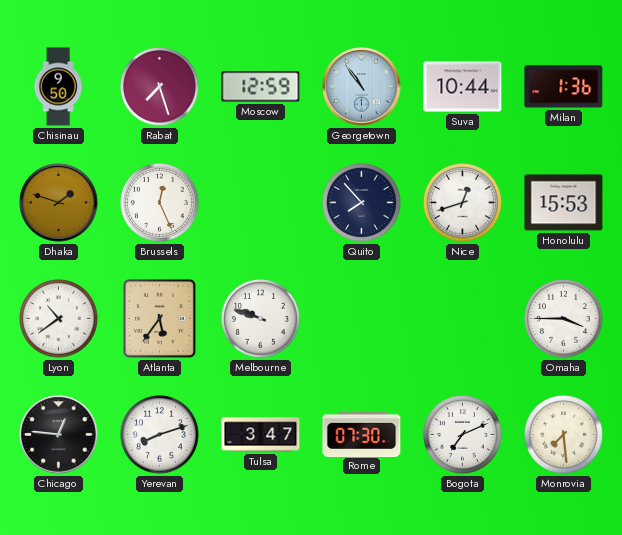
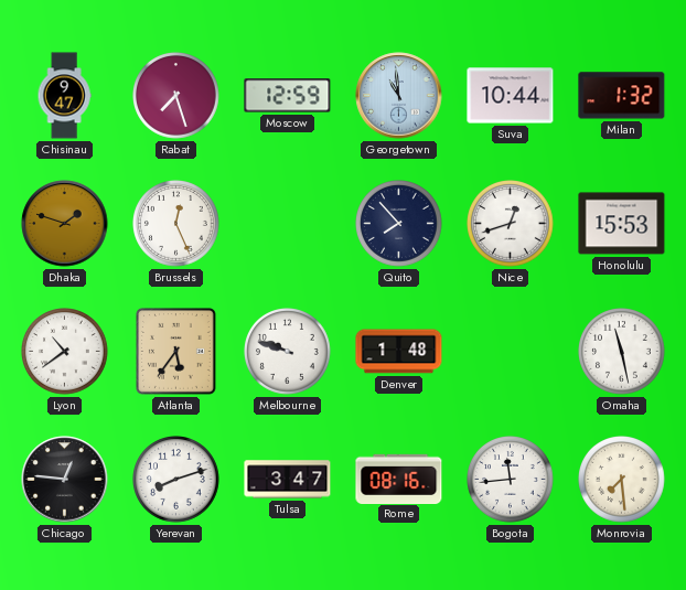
Chisinau: 9:50 -> 9:47 (64, 96)
Georgetown: 10:54 -> 10:59 (399, 96)
Milan: 1:36 -> 1:32 (622, 96)
Denver: none -> 1:48 (399, 352)
Omaha: 3:45 -> 11:28 (622, 352)
Rome: 07:30 -> 08:16 (399, 479)
Bogota: 7:11 -> 11:44 (511, 480)
